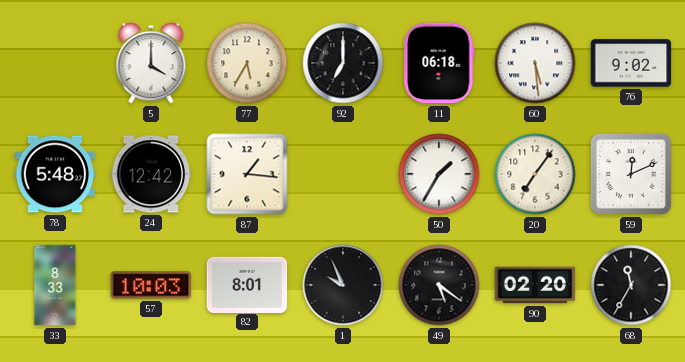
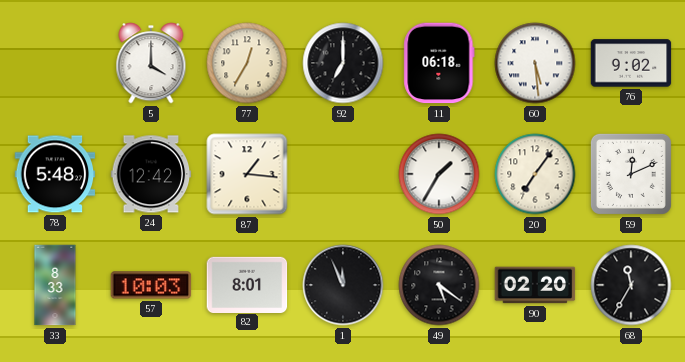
77: 5:35 -> 12:35 (247, 63)
1: 9:56 -> 11:56 (343, 285)
